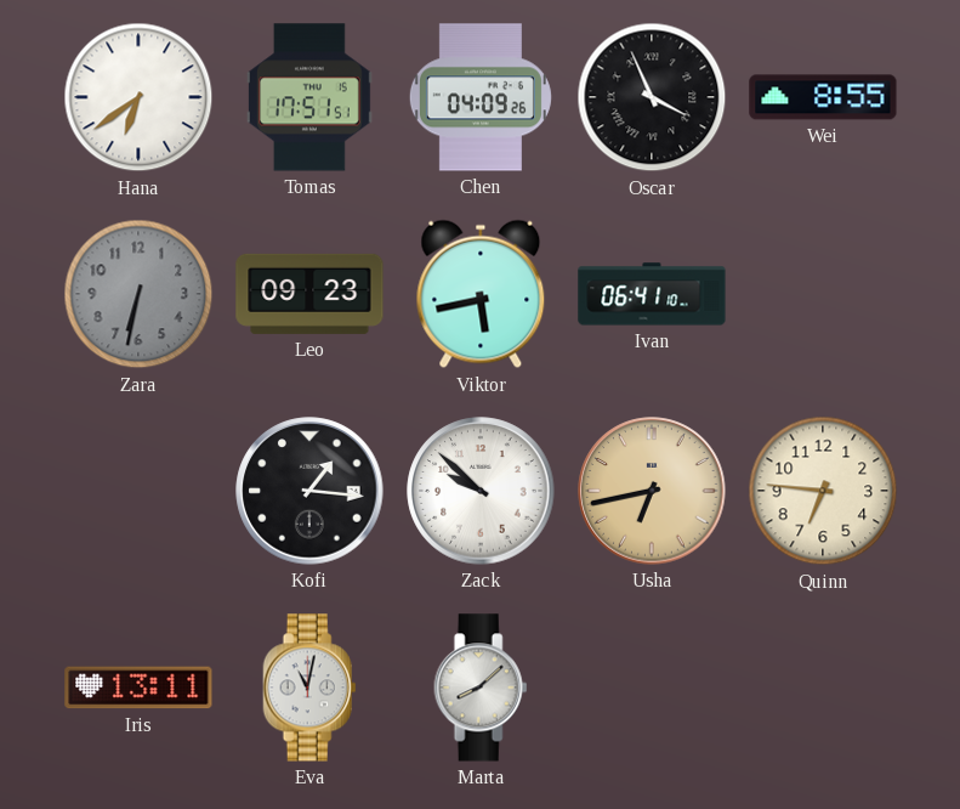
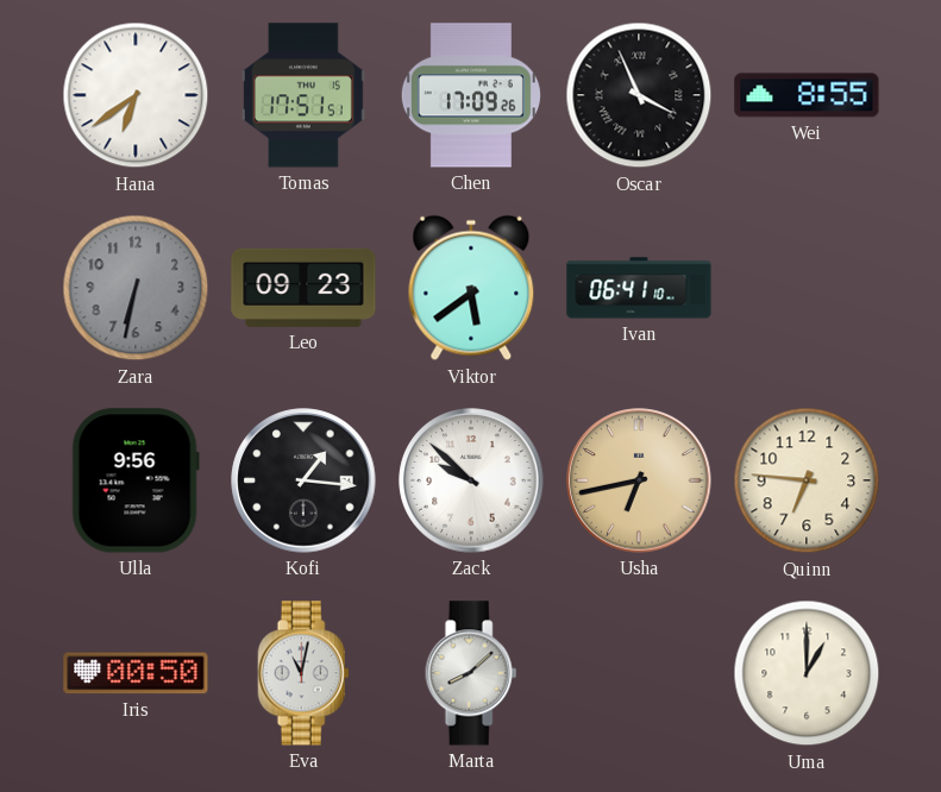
Chen: 04:09 -> 17:09 (471, 95)
Viktor: 5:43 -> 5:39 (471, 288)
Ulla: none -> 9:56 (136, 480)
Iris: 13:11 -> 00:50 (136, 673)
Uma: none -> 1:00 (807, 673)
